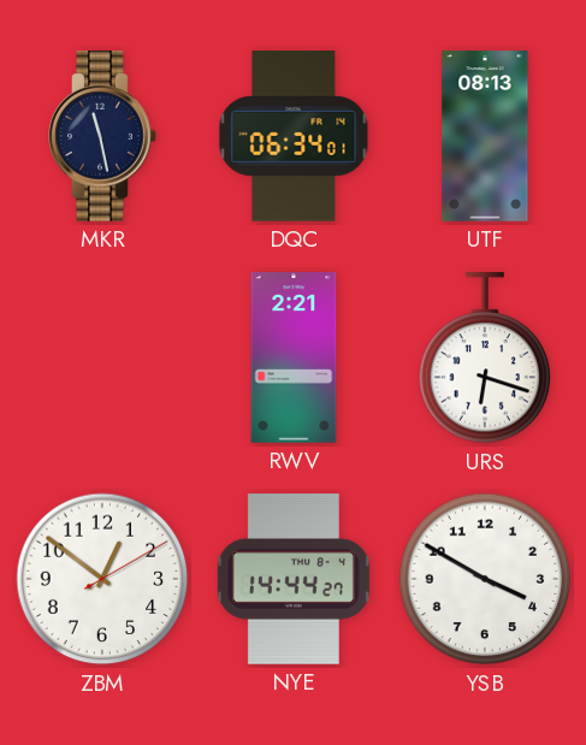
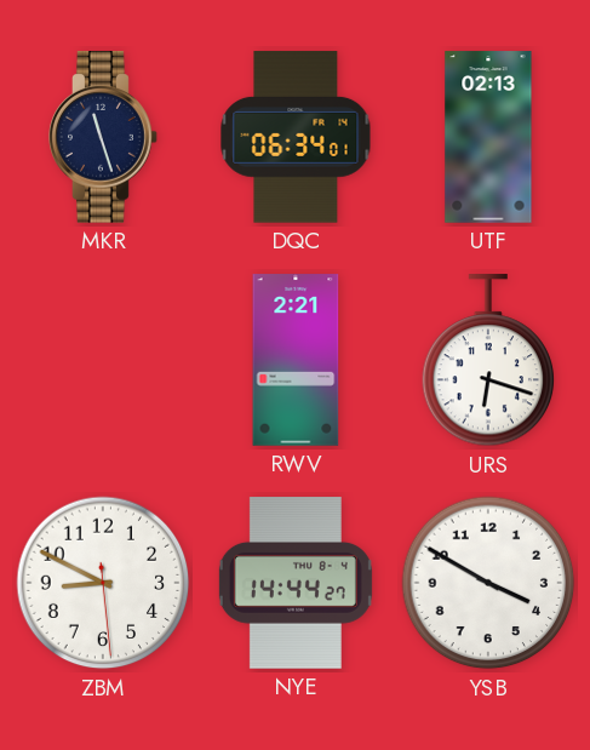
MKR: 11:28 -> 11:27 (103, 137)
UTF: 08:13 -> 02:13 (488, 137)
ZBM: 12:51 -> 8:49 (103, 583)
